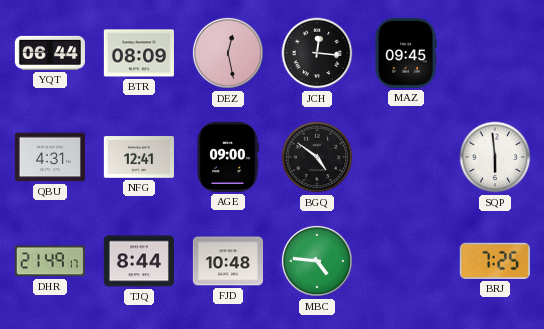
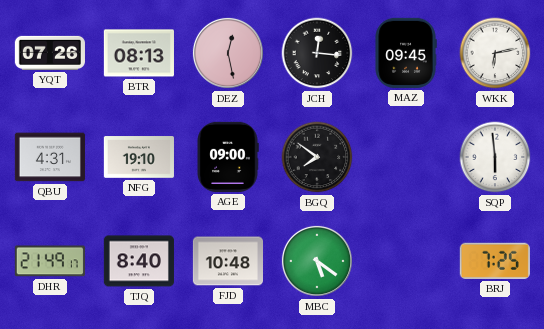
YQT: 06:44 -> 07:26 (50, 53)
BTR: 08:09 -> 08:13 (139, 53)
WKK: none -> 6:13 (495, 53)
NFG: 12:41 -> 19:10 (139, 157)
BGQ: 4:51 -> 7:51 (317, 157)
TJQ: 8:44 -> 8:40 (138, 261)
MBC: 4:46 -> 5:21 (317, 261)
